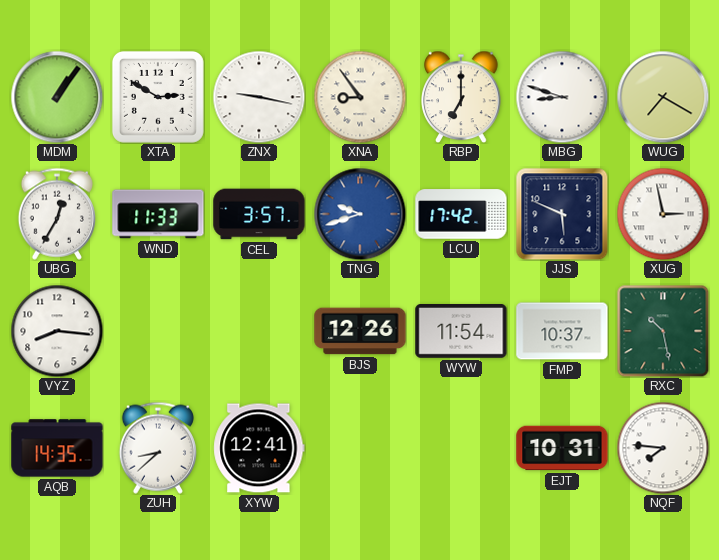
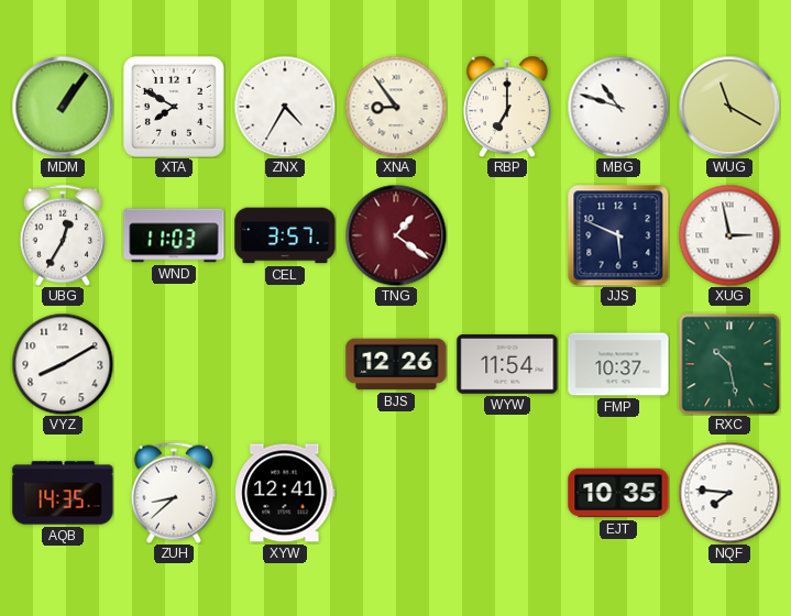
XTA: 2:50 -> 7:50 (174, 107)
ZNX: 9:17 -> 4:35 (285, 107)
MBG: 8:48 -> 10:48 (618, 107)
WUG: 7:20 -> 11:20 (729, 107)
WND: 11:33 -> 11:03 (174, 235)
TNG: 9:42 -> 1:21 (396, 235)
TNG dial: blue -> burgundy (396, 235)
LCU: 17:42 -> none (461, 214)
VYZ: 8:16 -> 8:10 (63, 364)
EJT: 10:31 -> 10:35 (618, 493)
